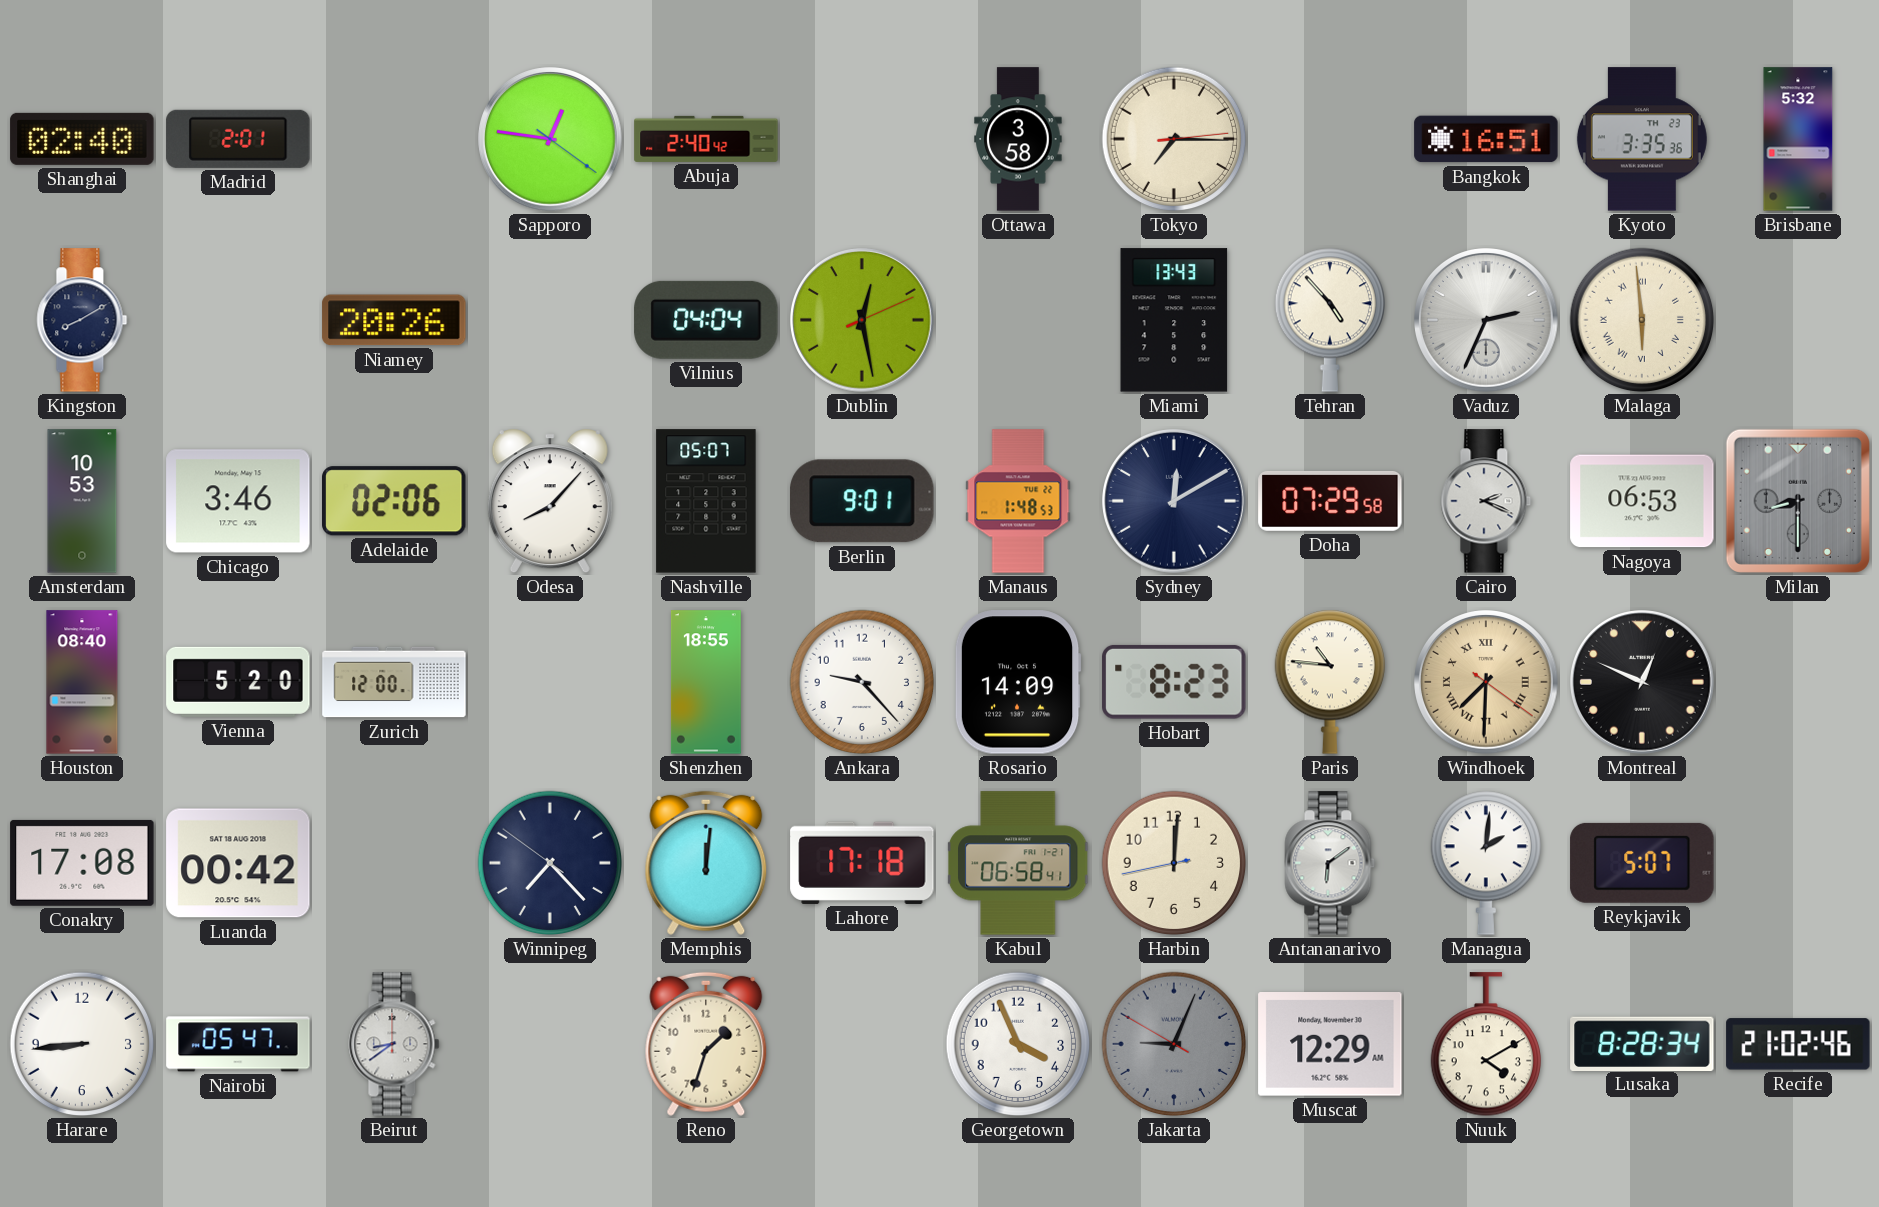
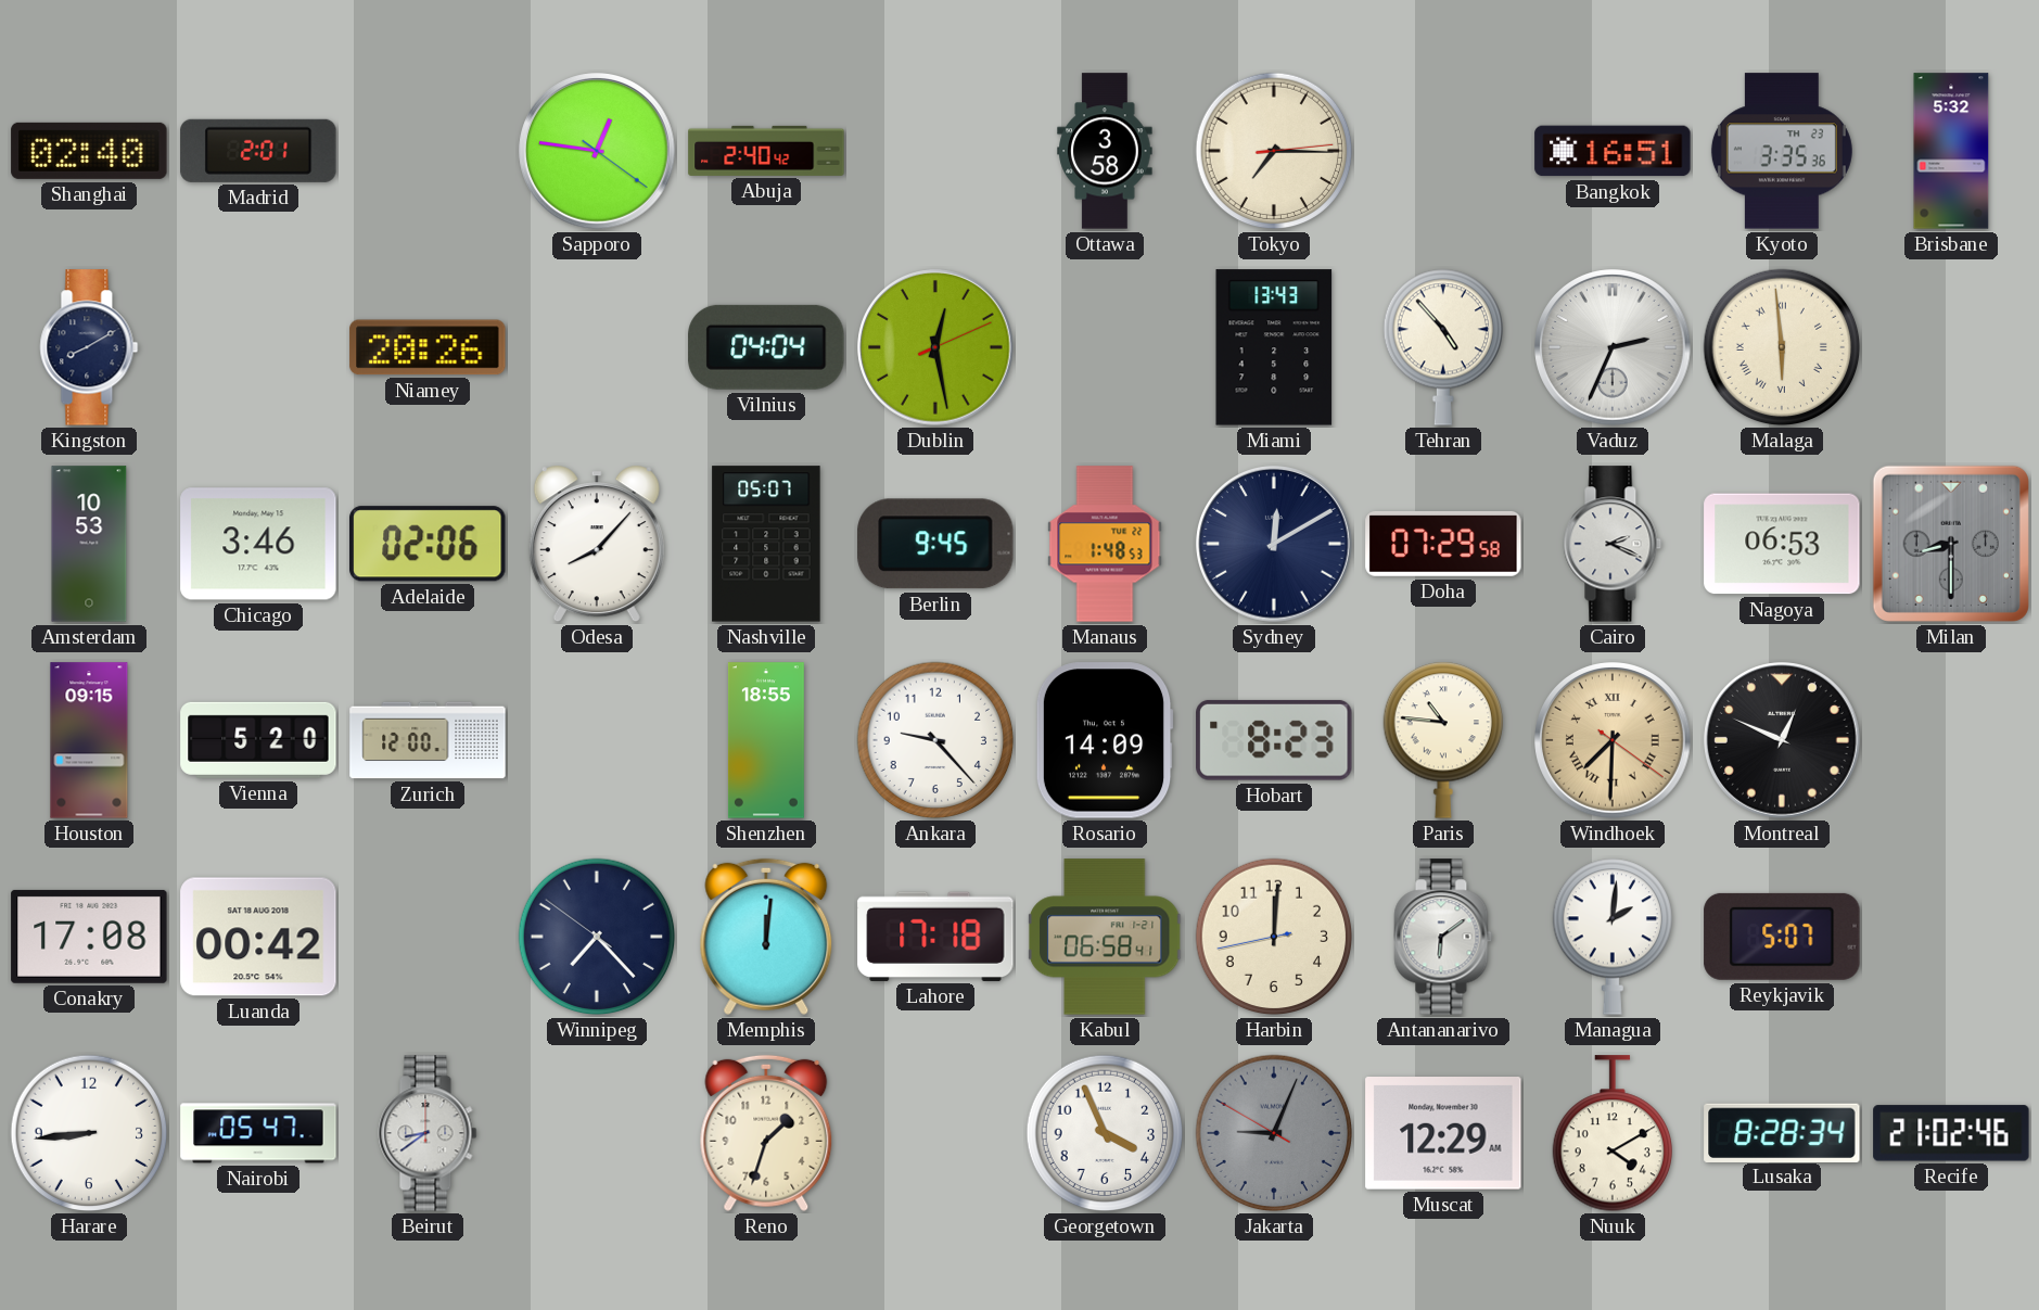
Berlin: 9:01 -> 9:45 (935, 544)
Houston: 08:40 -> 09:15 (89, 740)
